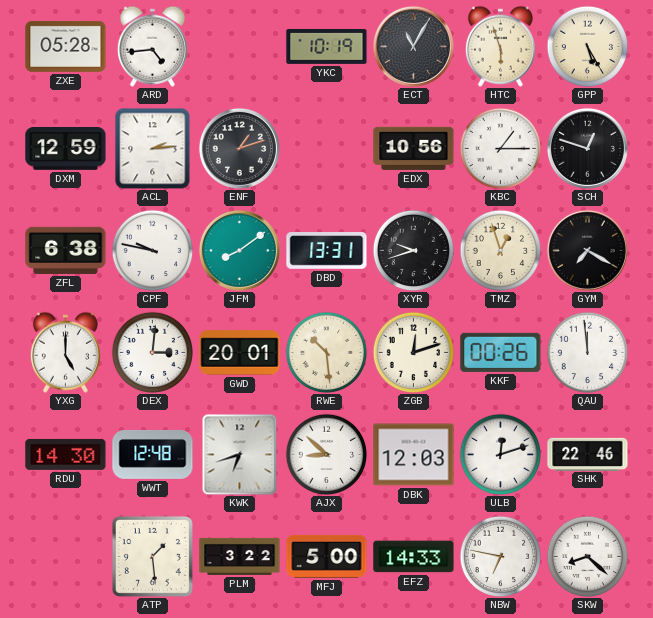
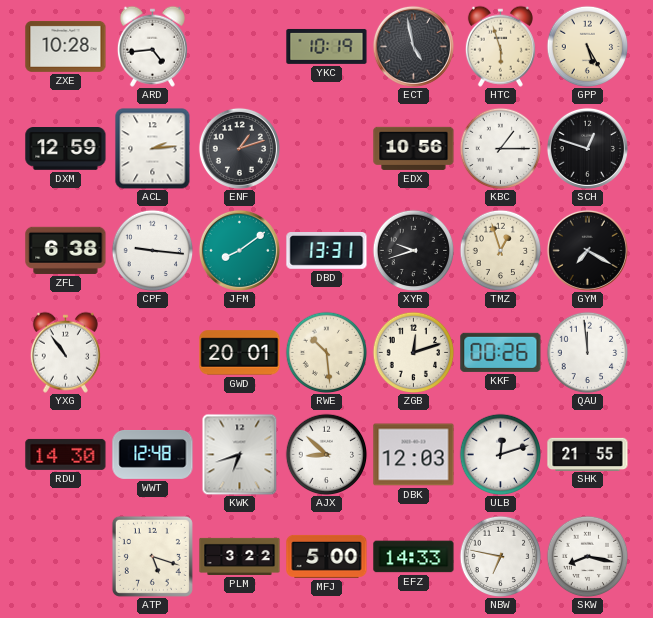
ZXE: 05:28 -> 10:28 (66, 46)
ECT: 11:05 -> 4:58 (413, 46)
CPF: 9:47 -> 9:16 (152, 250)
YXG: 5:00 -> 10:54 (65, 352)
DEX: 3:01 -> none (152, 352)
SHK: 22:46 -> 21:55 (588, 454)
ATP: 1:29 -> 5:18 (152, 556)
SKW: 8:22 -> 8:17 (587, 556)
